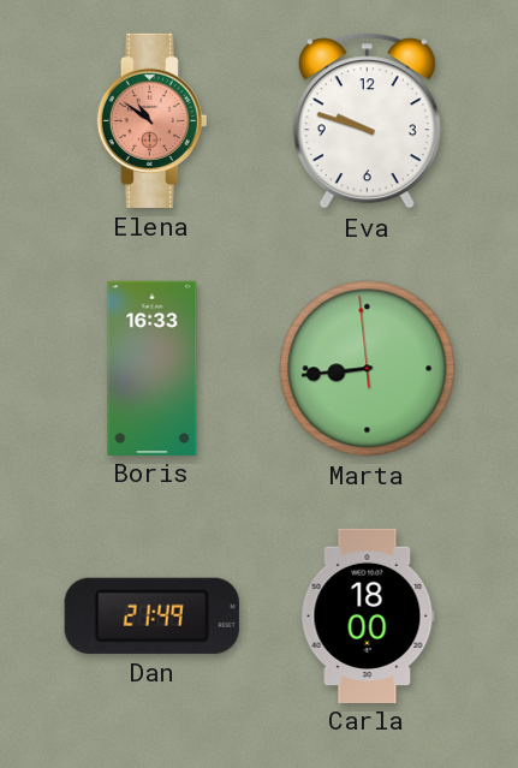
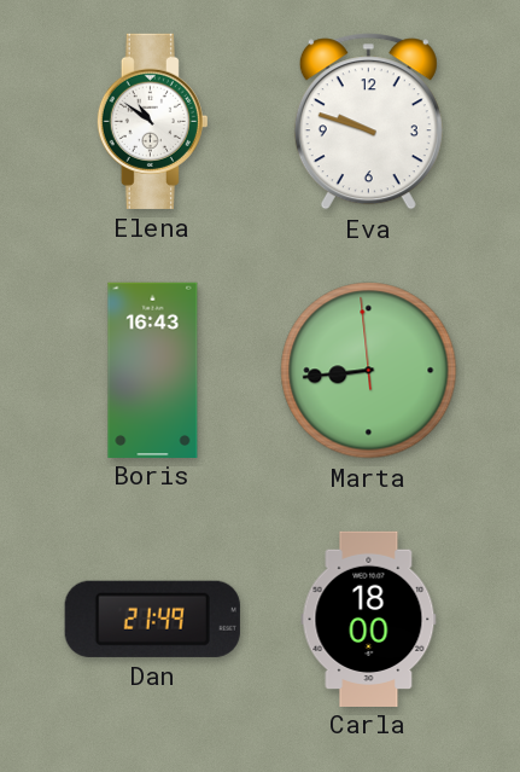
Elena dial: salmon -> white (152, 121)
Boris: 16:33 -> 16:43 (153, 370)
